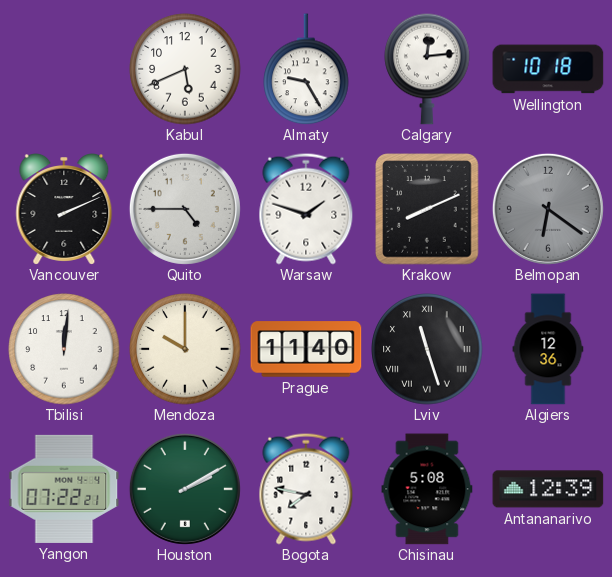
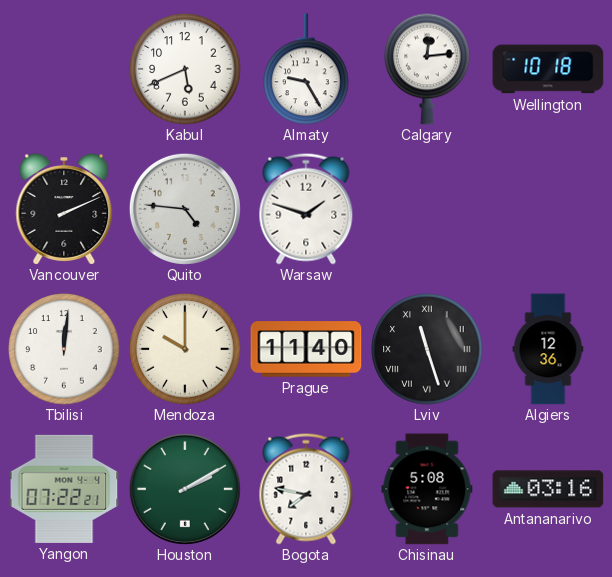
Quito: 4:45 -> 4:46 (185, 209)
Krakow: 8:11 -> none (427, 209)
Belmopan: 6:21 -> none (548, 209)
Antananarivo: 12:39 -> 03:16 (548, 489)
